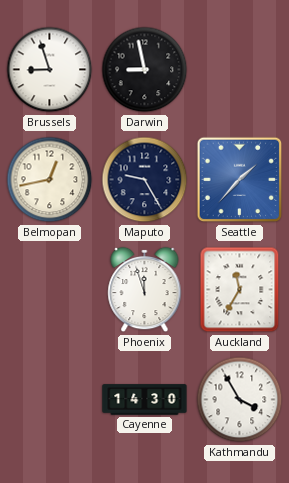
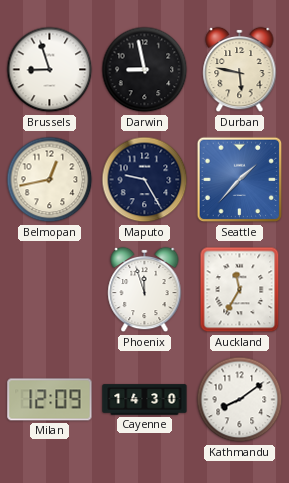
Durban: none -> 5:47 (240, 70)
Milan: none -> 12:09 (50, 400)
Kathmandu: 3:55 -> 8:09 (240, 400)
